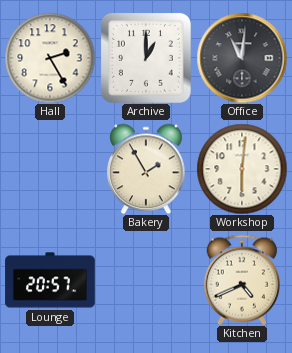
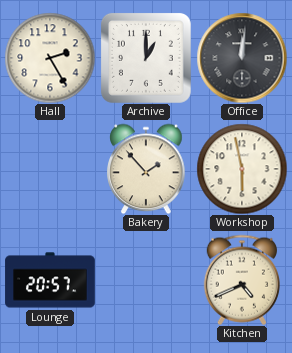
Office: 11:01 -> 12:01 (242, 58)
Bakery: 1:55 -> 1:53 (146, 169)
Workshop: 6:01 -> 5:58 (242, 169)
